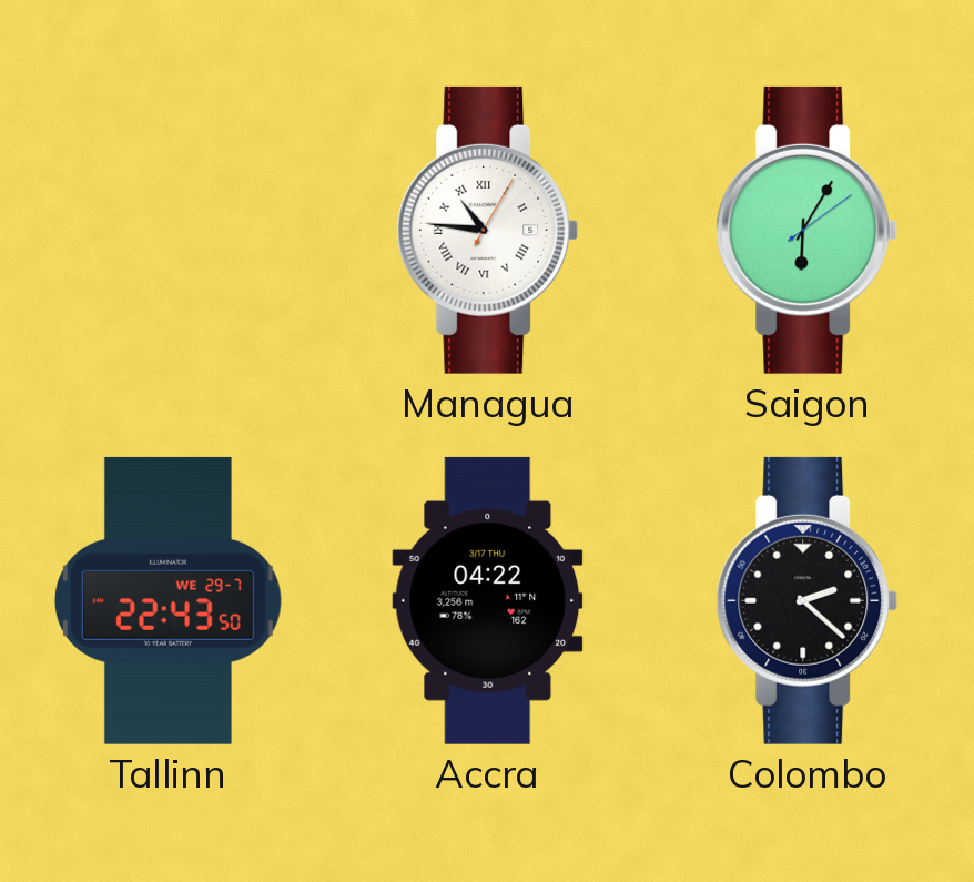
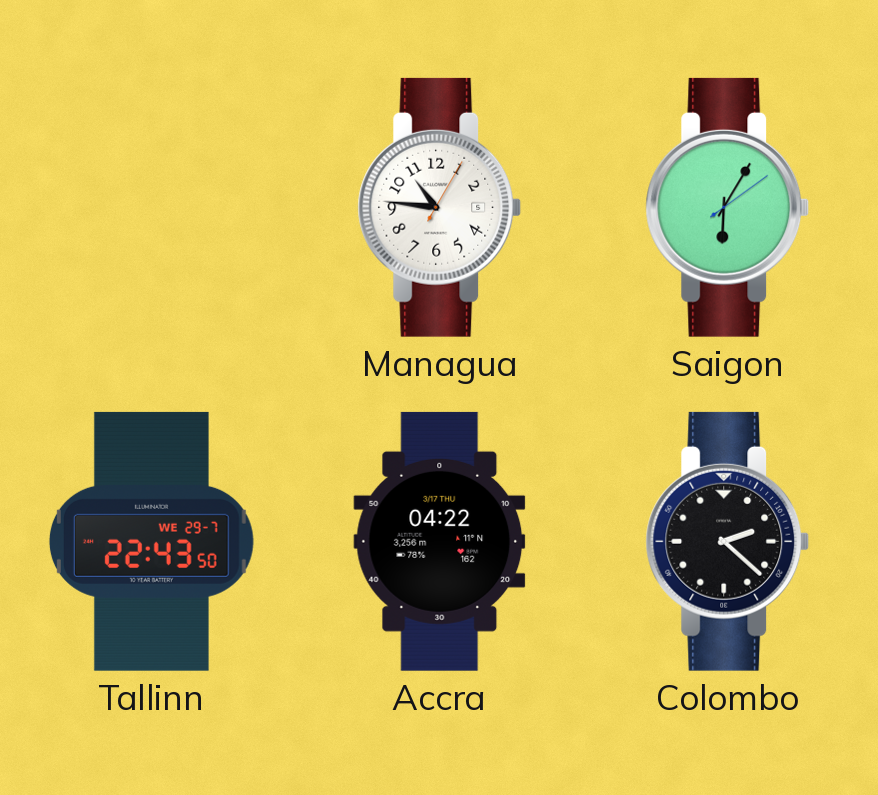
Managua numerals: Roman -> Arabic (440, 207)
